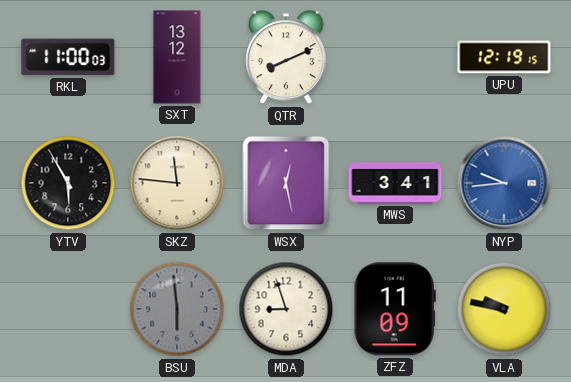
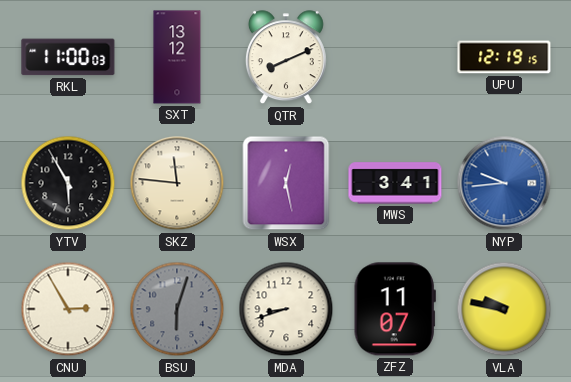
CNU: none -> 2:55 (68, 309)
BSU: 5:59 -> 6:03 (177, 309)
MDA: 8:57 -> 8:42 (286, 309)
ZFZ: 11:09 -> 11:07 (395, 309)
